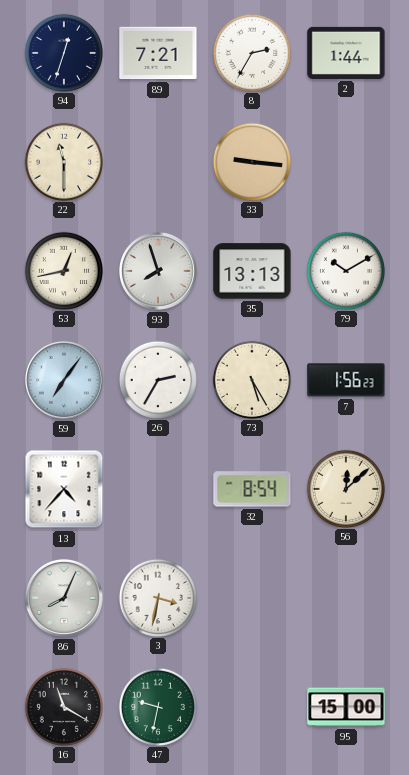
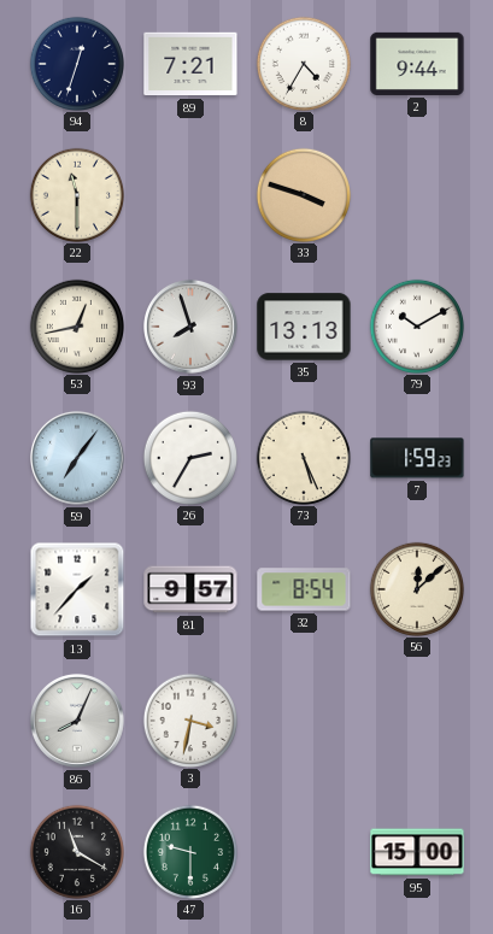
8: 2:35 -> 4:35 (303, 63)
2: 1:44 -> 9:44 (417, 64)
33: 9:16 -> 3:48 (303, 194)
73: 5:25 -> 5:26 (303, 457)
7: 1:56 -> 1:59 (417, 458)
13: 4:37 -> 1:37 (77, 589)
81: none -> 9:57 (190, 589)
47: 9:32 -> 9:30 (189, 851)
